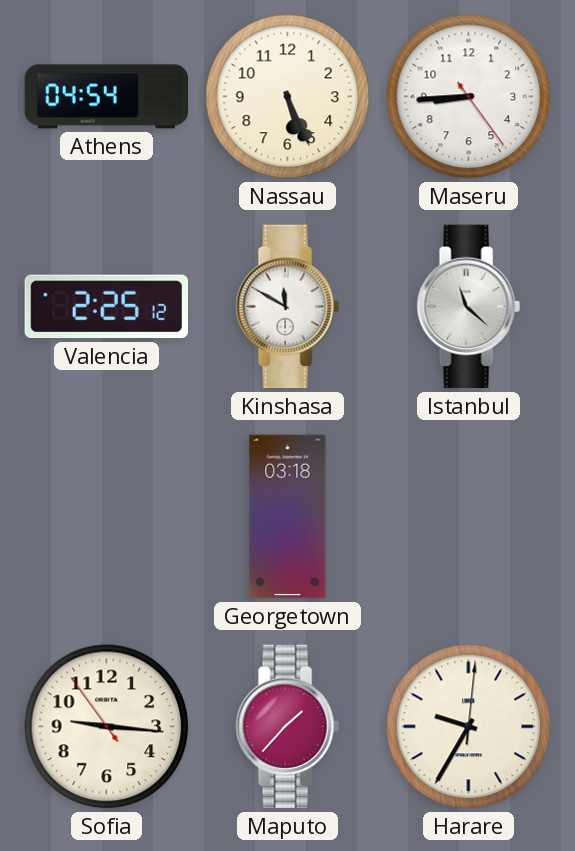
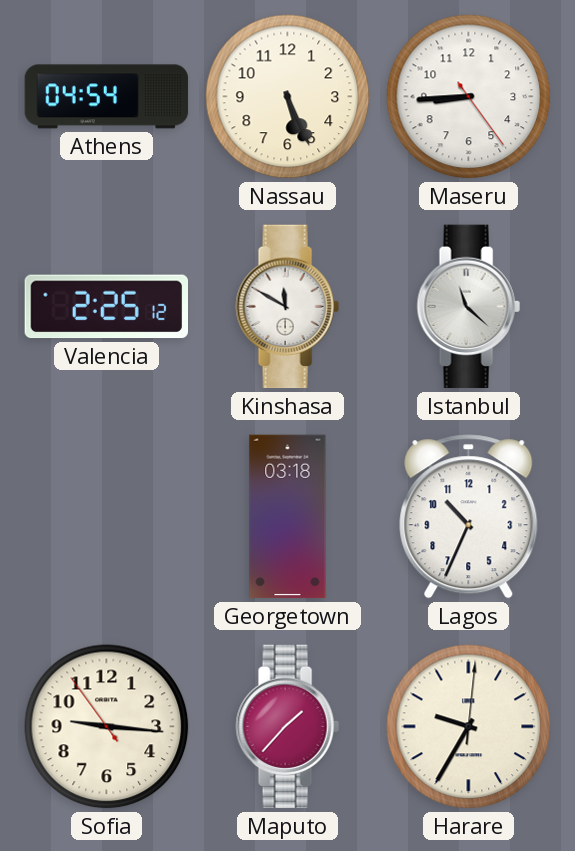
Lagos: none -> 10:34 (469, 517)
